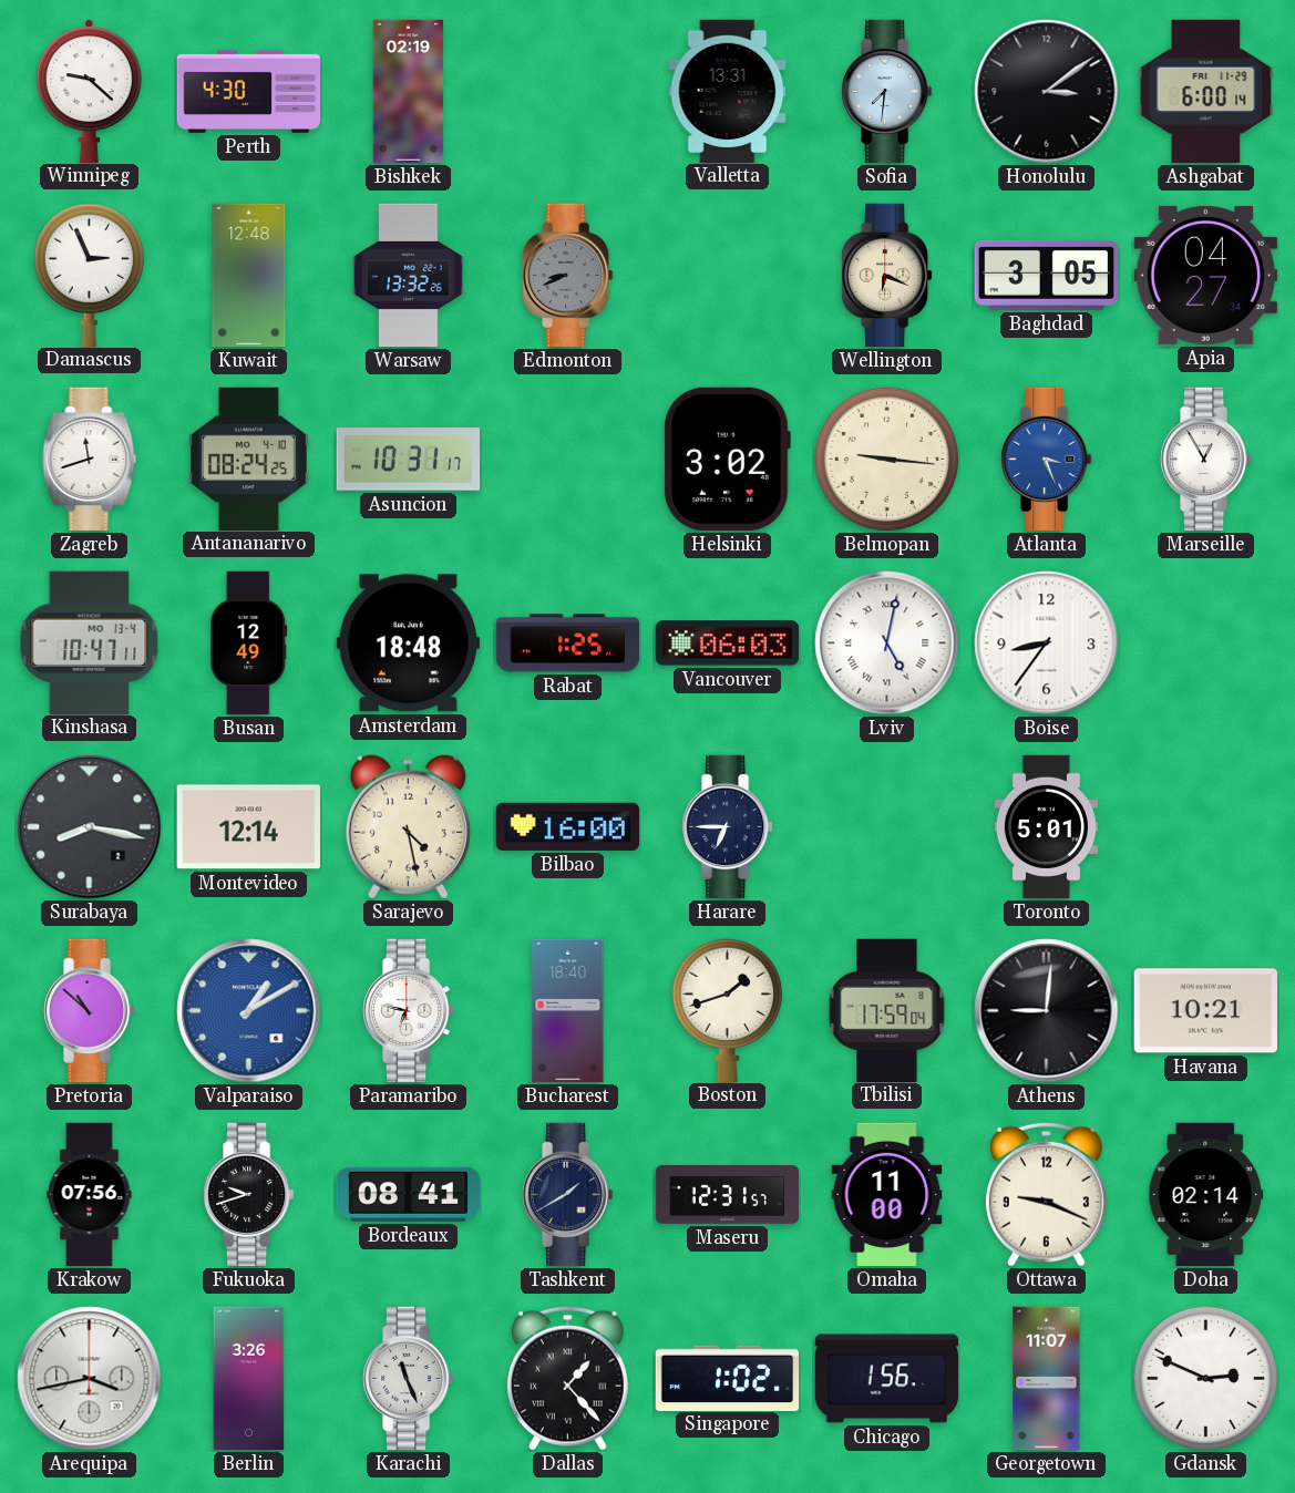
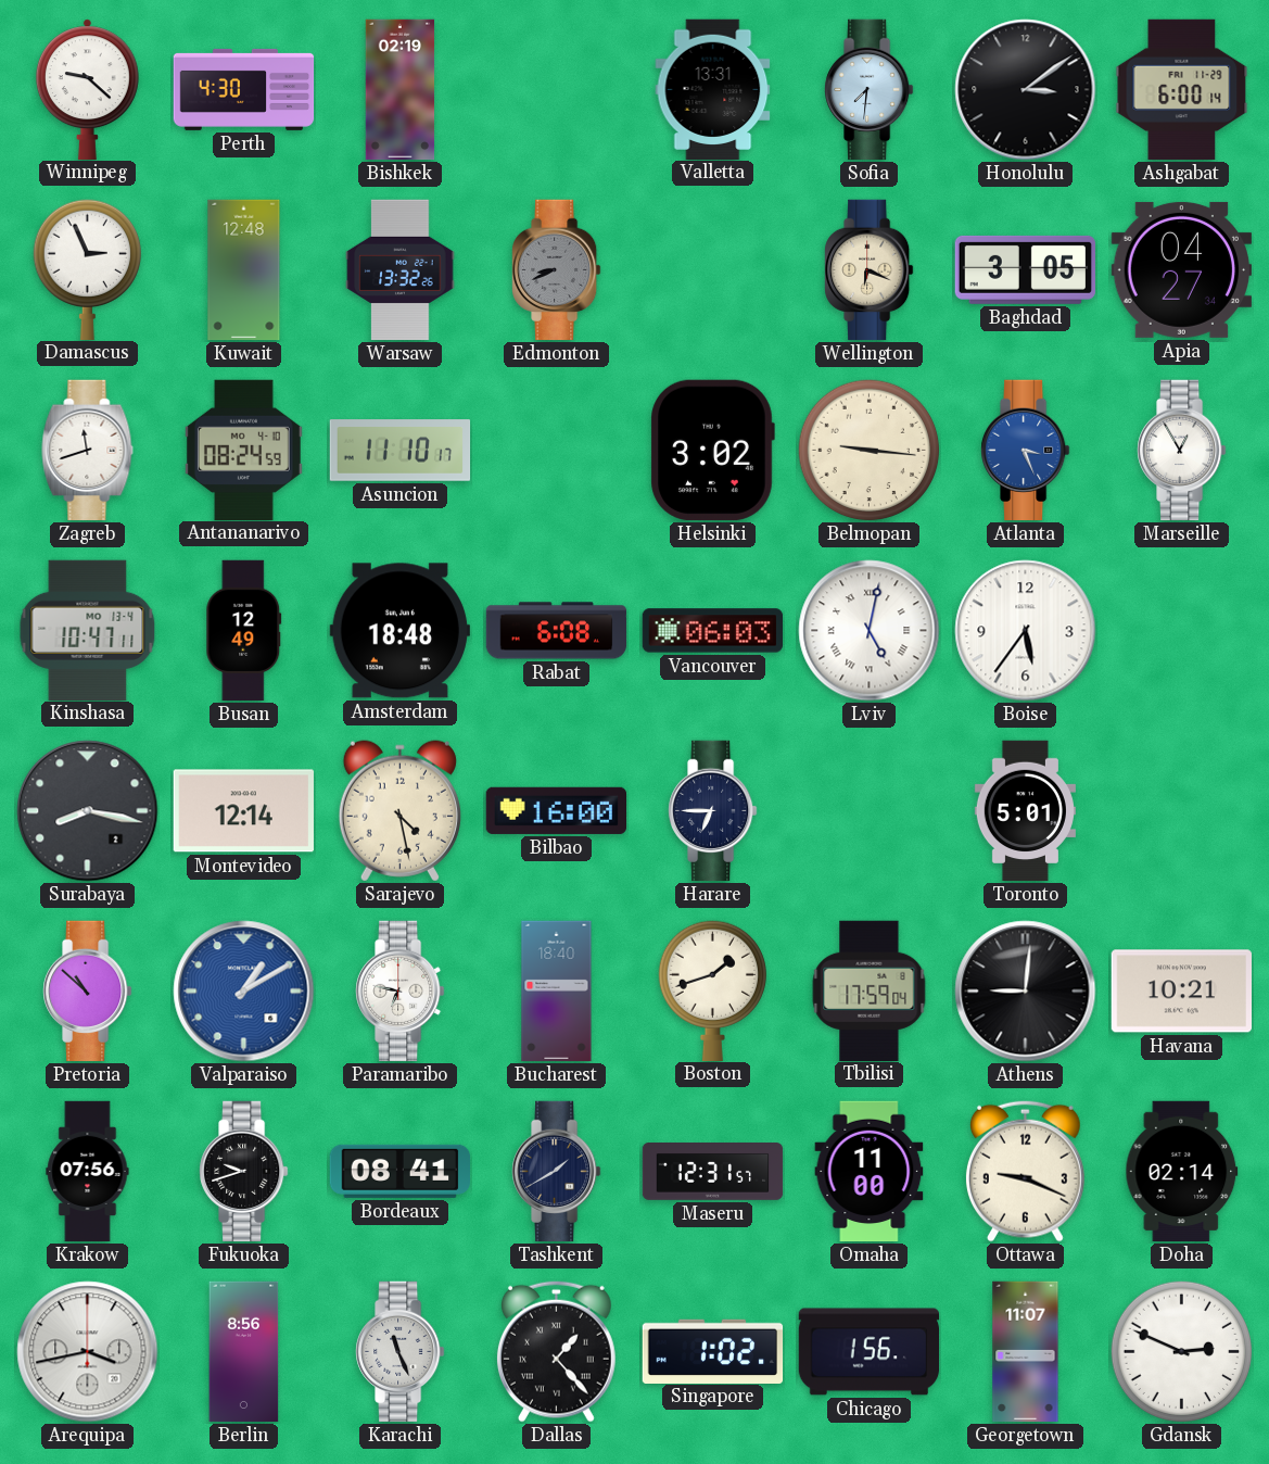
Antananarivo: 08:24:25 -> 08:24:59 (243, 450)
Asuncion: 10:31 -> 11:10 (401, 451)
Rabat: 1:25 -> 6:08 (557, 631)
Boise: 8:36 -> 5:36 (1026, 631)
Berlin: 3:26 -> 8:56 (244, 1352)
